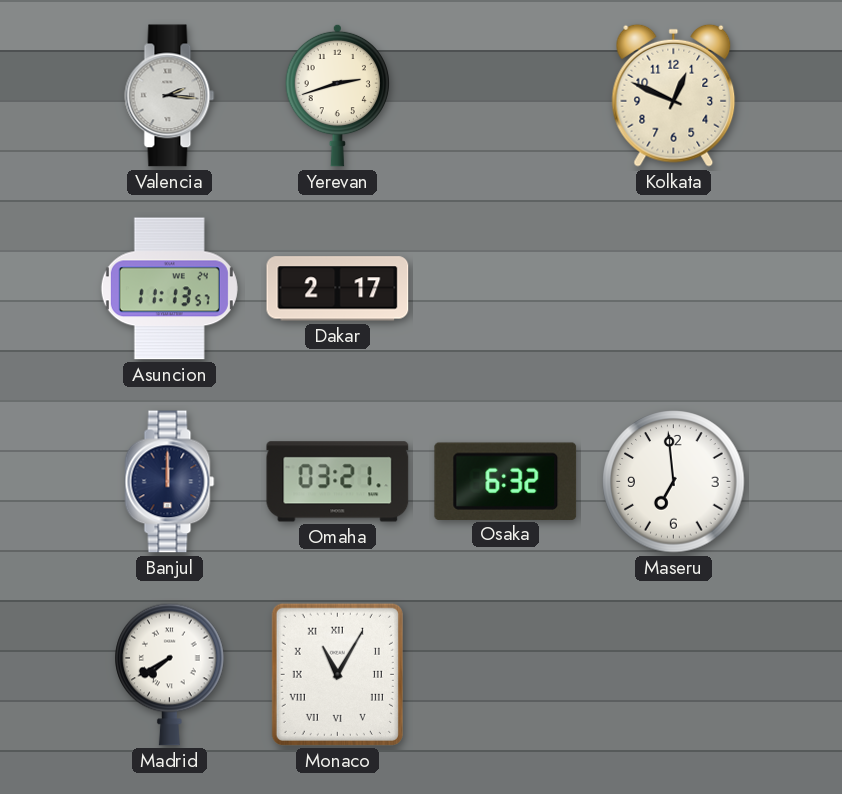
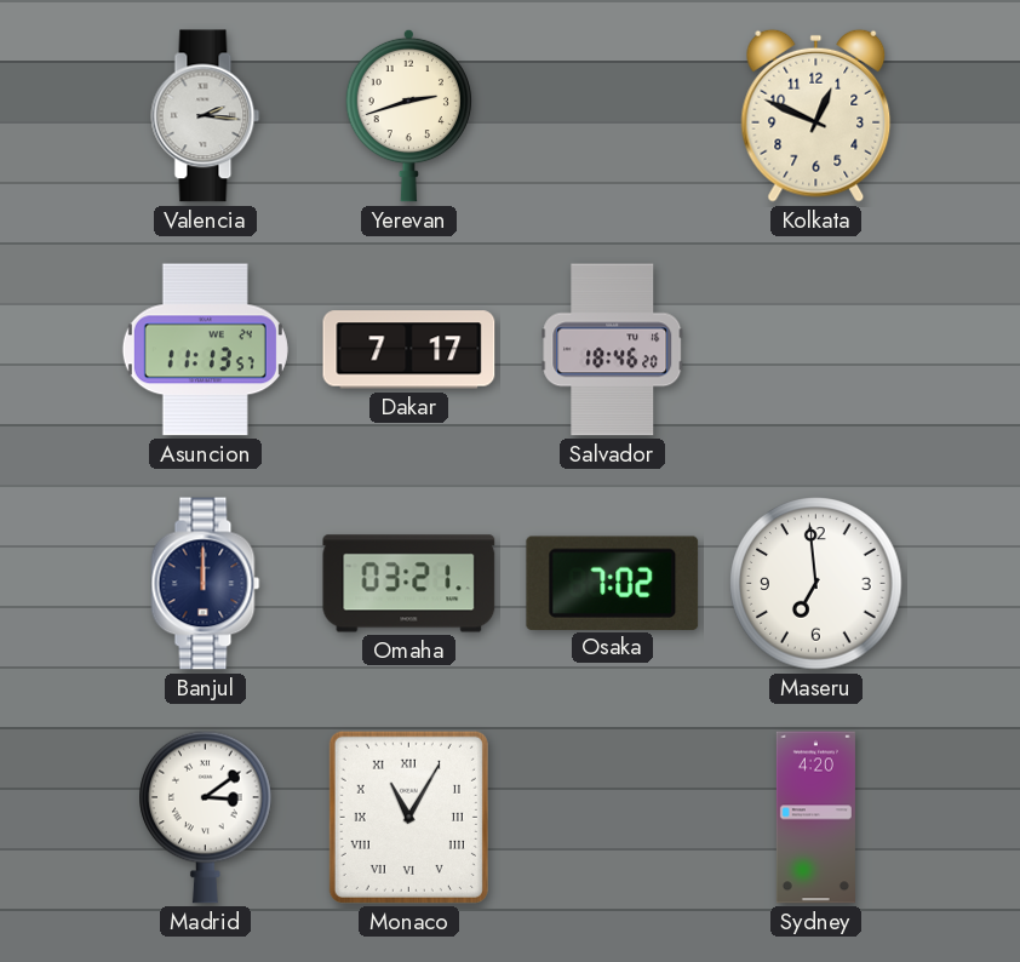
Dakar: 2:17 -> 7:17 (409, 350)
Salvador: none -> 18:46 (613, 350)
Osaka: 6:32 -> 7:02 (613, 583)
Madrid: 7:40 -> 3:09 (206, 817)
Sydney: none -> 4:20 (815, 818)
